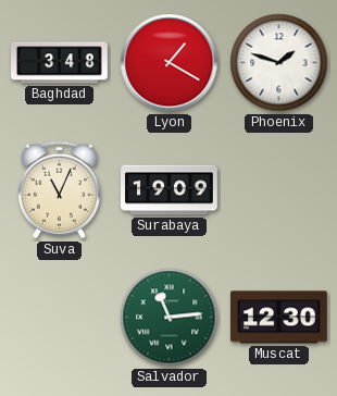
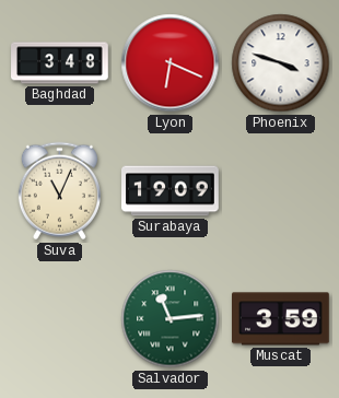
Lyon: 1:20 -> 6:19 (171, 63)
Phoenix: 1:48 -> 3:48 (281, 63)
Muscat: 12:30 -> 3:59 (281, 319)
